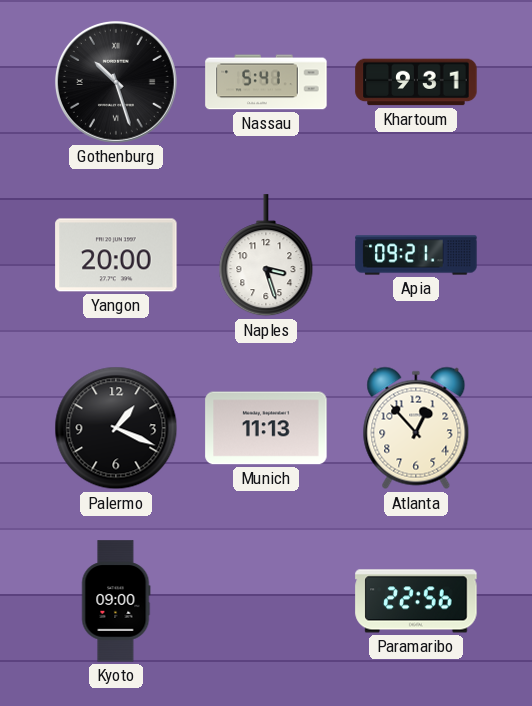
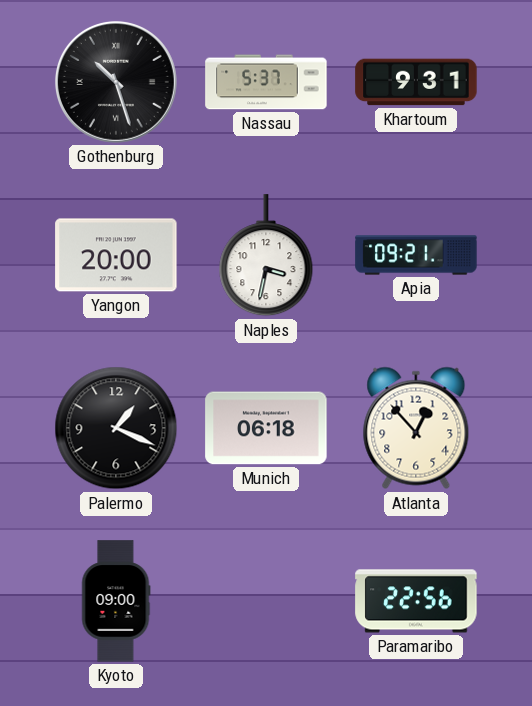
Nassau: 5:41 -> 5:37 (266, 82)
Naples: 3:27 -> 3:32 (266, 256)
Munich: 11:13 -> 06:18 (266, 428)
